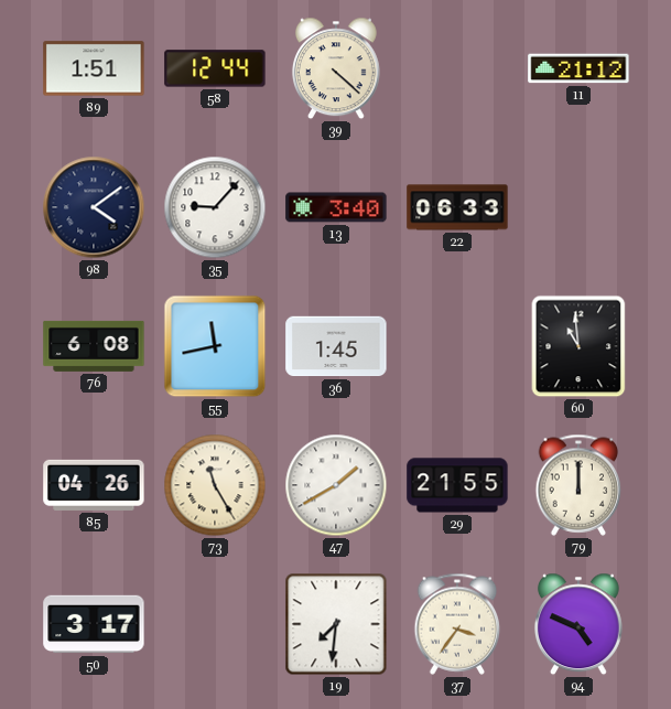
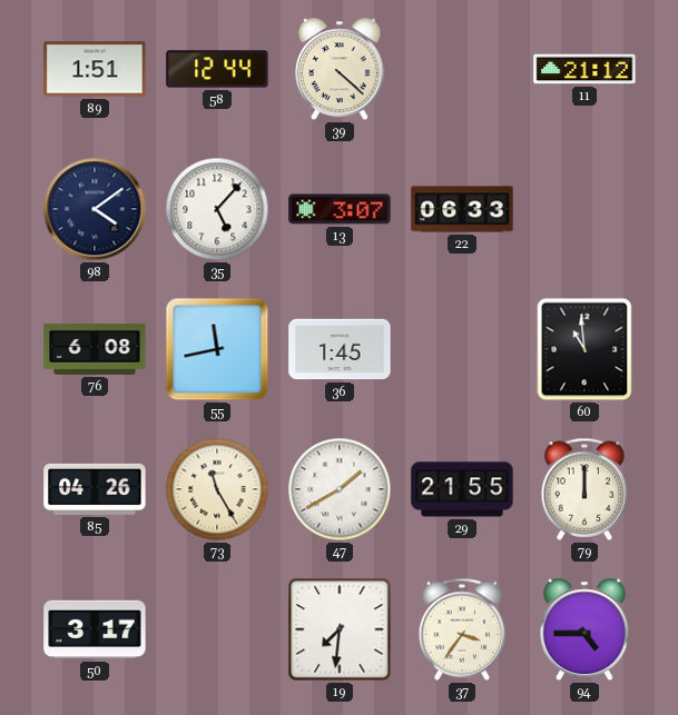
35: 9:07 -> 5:07 (217, 209)
13: 3:40 -> 3:07 (340, 209)
94: 4:49 -> 4:45 (584, 629)
